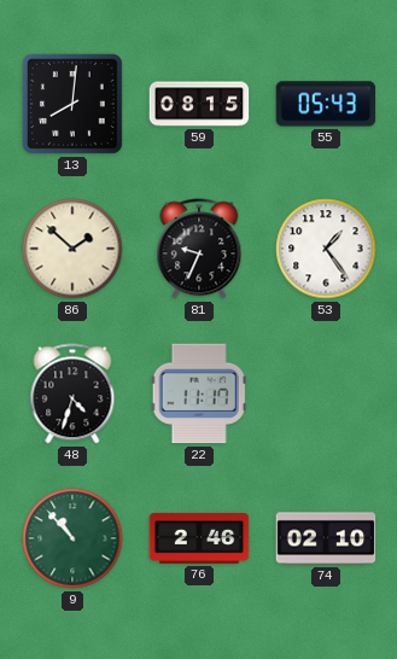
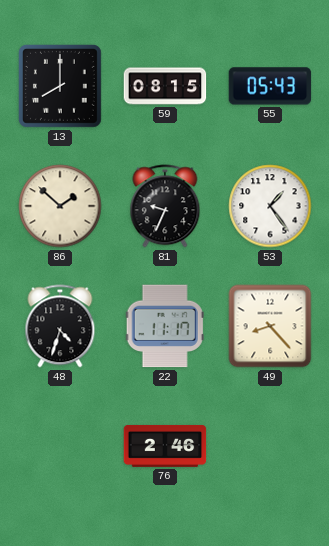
13: 8:01 -> 8:00 (60, 86)
49: none -> 8:23 (270, 326)
9: 10:53 -> none (72, 538)
74: 02:10 -> none (326, 538)
